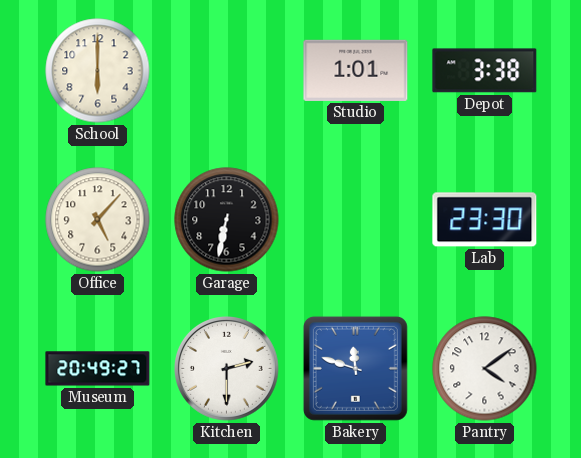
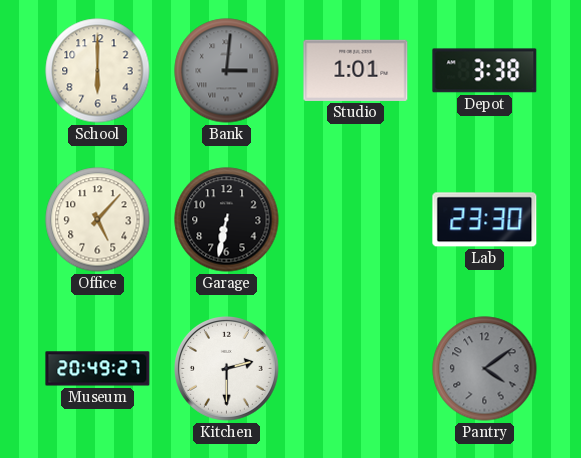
Bank: none -> 3:01 (227, 71)
Bakery: 11:48 -> none (355, 368)
Pantry dial: white -> grey (485, 369)
